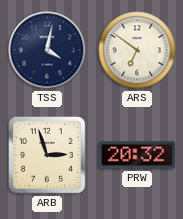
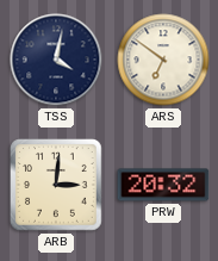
ARB: 2:57 -> 3:01 (57, 186)
